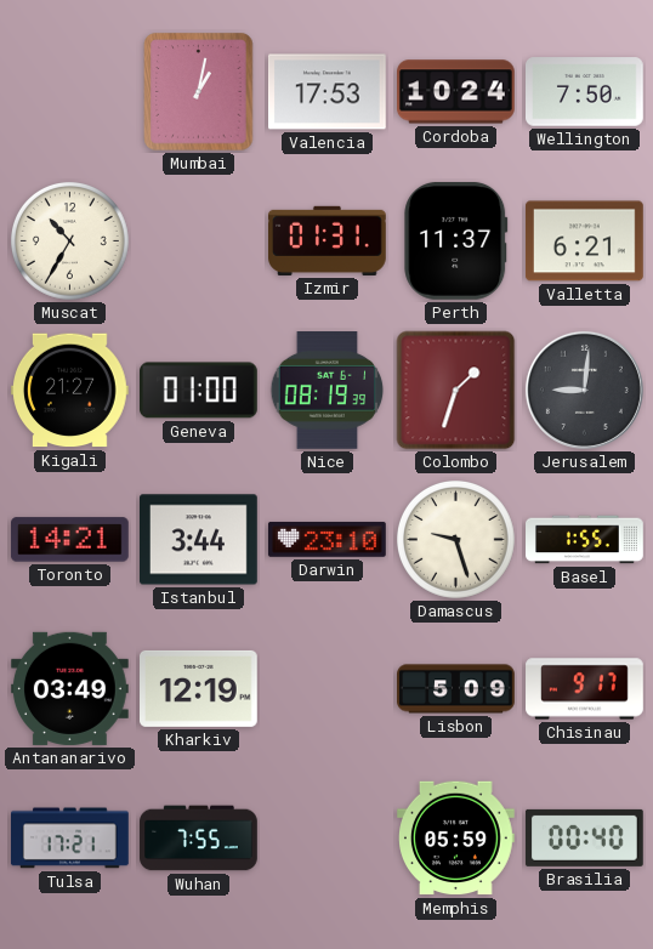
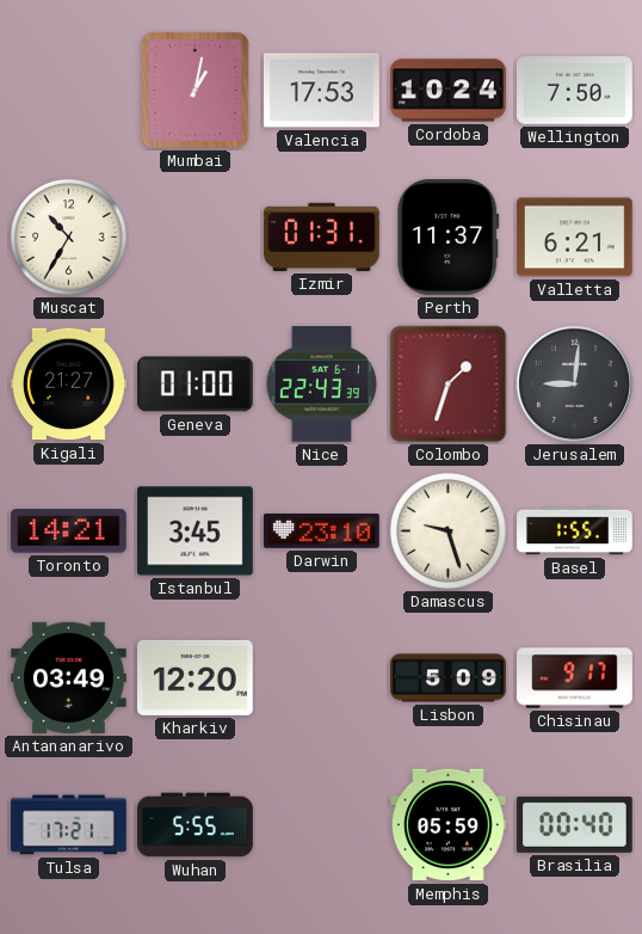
Nice: 08:19 -> 22:43 (322, 385)
Istanbul: 3:44 -> 3:45 (196, 531)
Kharkiv: 12:19 -> 12:20 (196, 677)
Wuhan: 7:55 -> 5:55 (196, 825)
